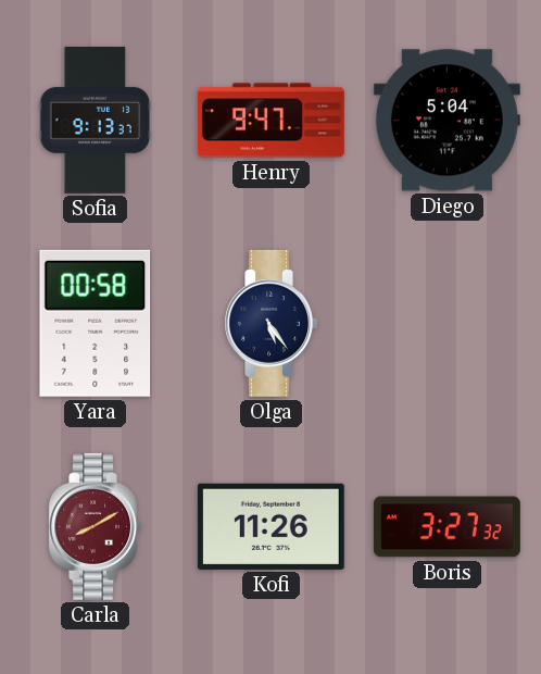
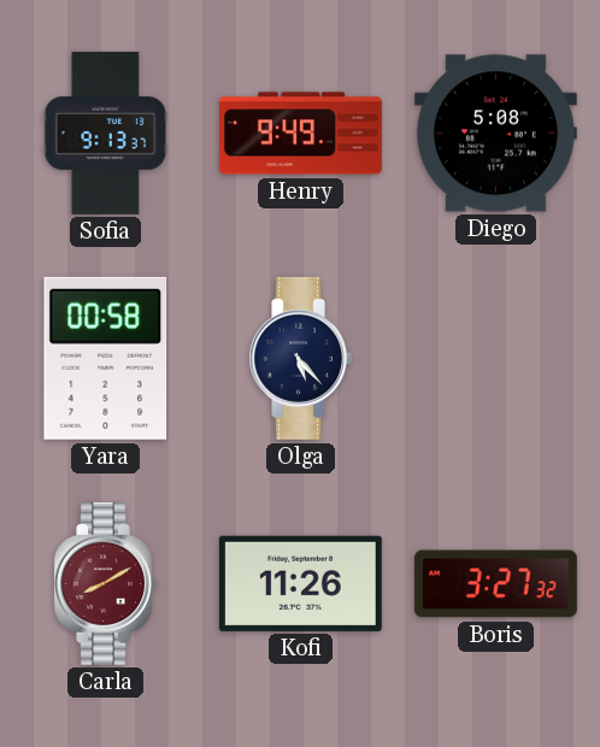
Henry: 9:47 -> 9:49 (300, 134)
Diego: 5:04 -> 5:08 (495, 134)
Olga: 5:24 -> 5:23 (300, 358)
